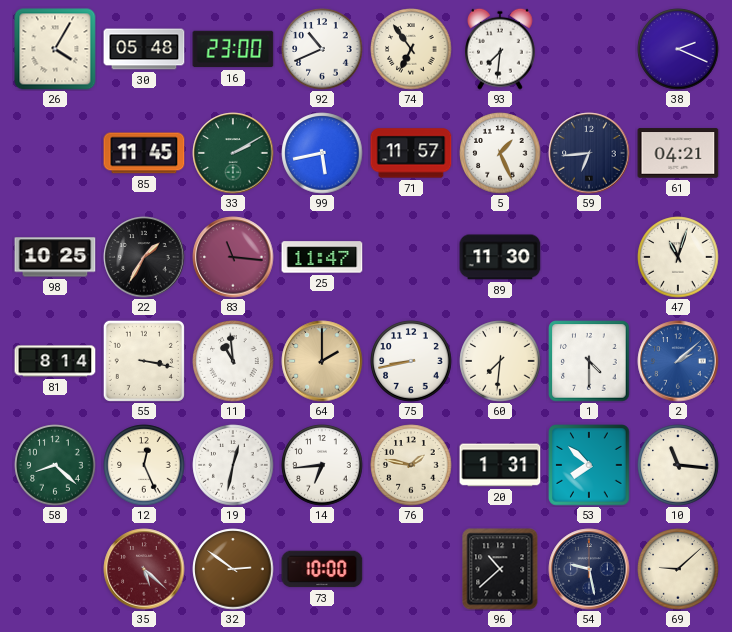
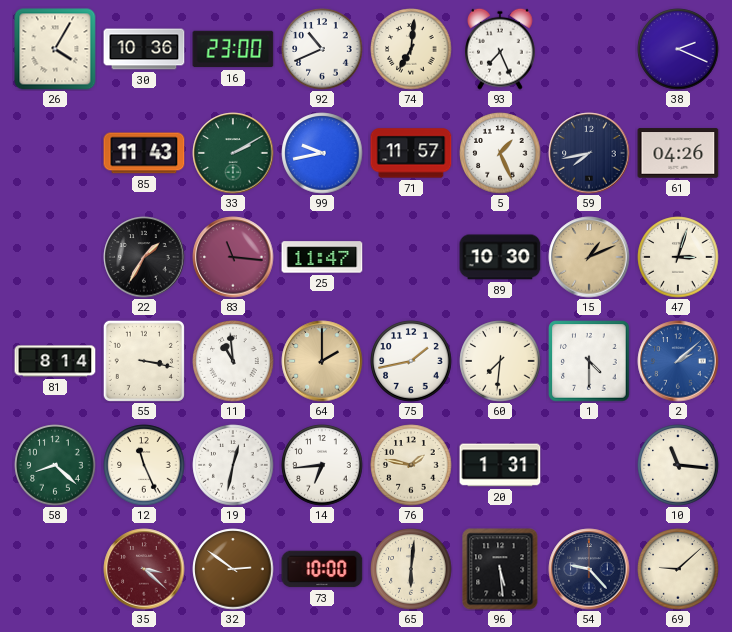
30: 05:48 -> 10:36 (144, 49)
74: 6:54 -> 7:01 (411, 49)
93: 7:31 -> 7:26 (501, 49)
85: 11:45 -> 11:43 (144, 153)
99: 5:43 -> 9:43 (322, 153)
59: 6:44 -> 7:43 (589, 153)
61: 04:21 -> 04:26 (678, 153)
98: 10:25 -> none (55, 257)
89: 11:30 -> 10:30 (500, 257)
15: none -> 1:11 (589, 257)
47: 11:03 -> 3:03 (678, 257)
75: 8:43 -> 1:43 (411, 361)
12: 12:26 -> 11:26 (144, 465)
53: 7:52 -> none (589, 465)
35: 5:22 -> 3:22 (144, 569)
65: none -> 6:01 (411, 569)
96: 10:38 -> 5:29 (500, 569)
54: 9:28 -> 9:23 (589, 569)
